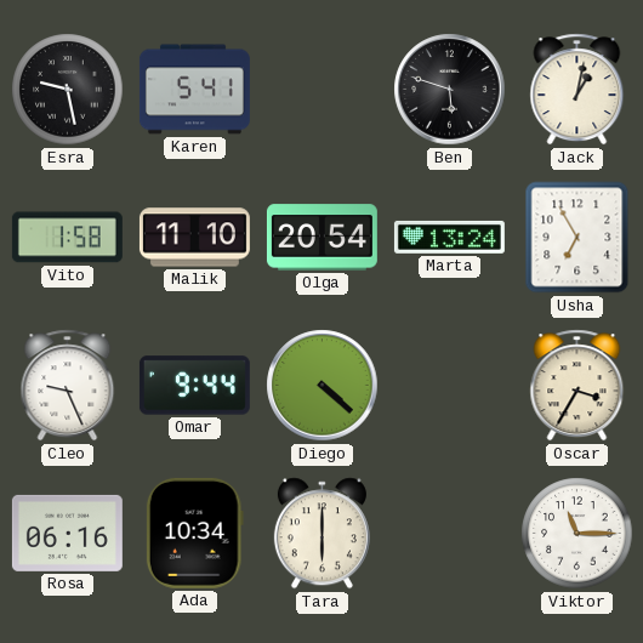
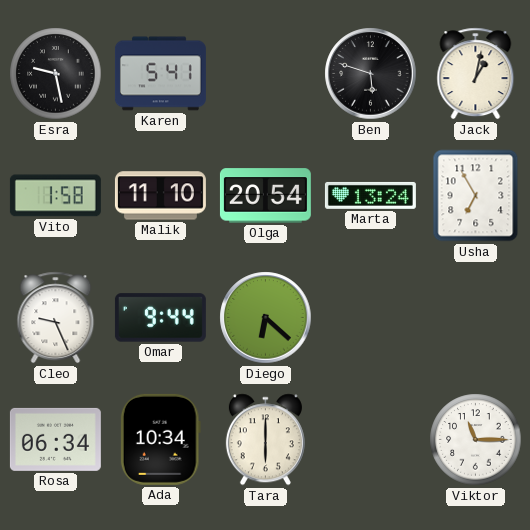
Diego: 4:22 -> 6:22 (266, 318)
Oscar: 3:35 -> none (577, 386)
Rosa: 06:16 -> 06:34 (55, 439)
